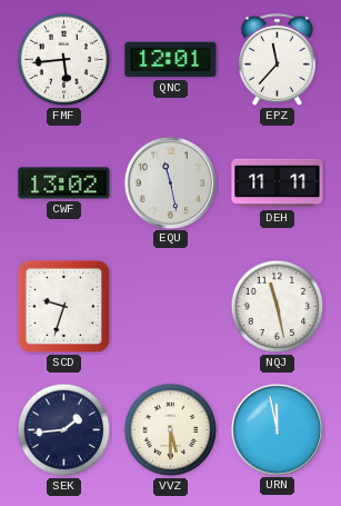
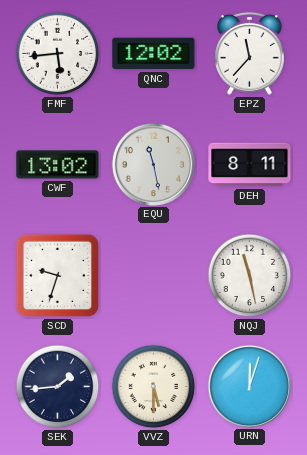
QNC: 12:01 -> 12:02 (154, 54)
DEH: 11:11 -> 8:11 (250, 165)
URN: 11:58 -> 12:03 (249, 386)
